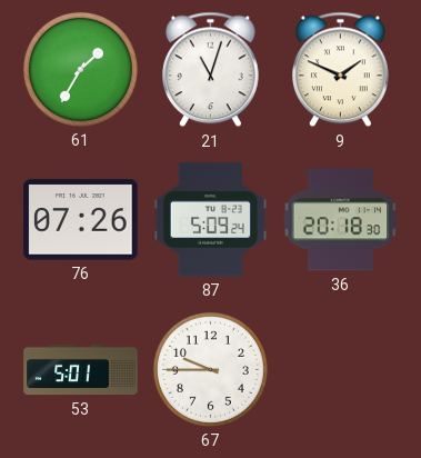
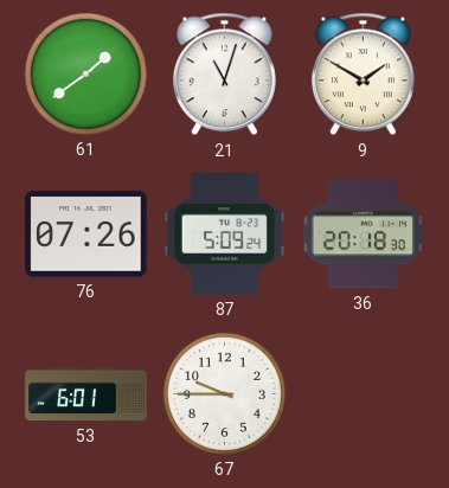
61: 1:35 -> 1:39 (85, 73)
9: 1:49 -> 1:50 (364, 75)
53: 5:01 -> 6:01 (86, 394)
